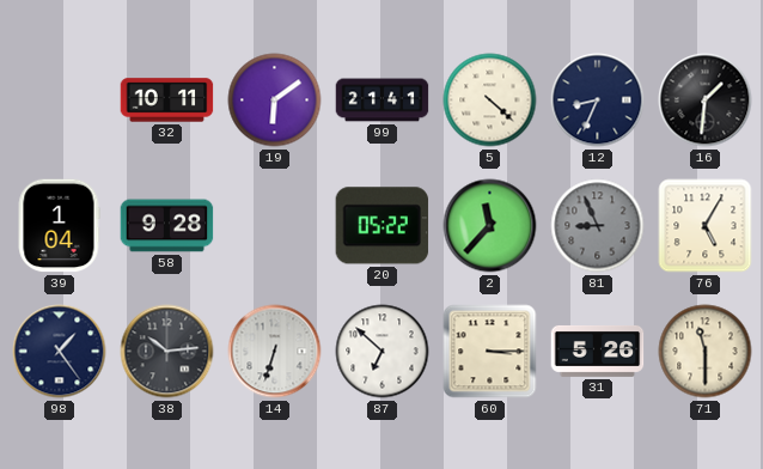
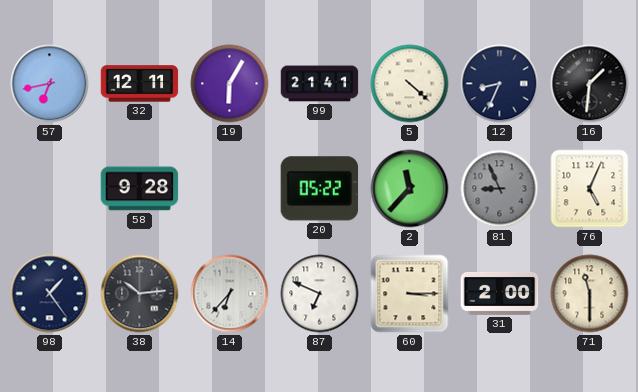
57: none -> 6:43 (50, 84)
32: 10:11 -> 12:11 (140, 84)
19: 6:09 -> 6:05 (230, 84)
39: 1:04 -> none (59, 226)
76: 5:05 -> 5:04 (590, 189)
14: 6:33 -> 6:37 (230, 294)
87: 6:52 -> 6:49 (320, 294)
31: 5:26 -> 2:00 (500, 293)
